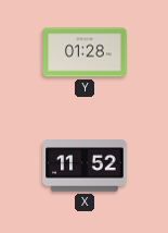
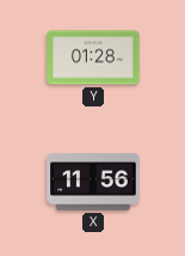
X: 11:52 -> 11:56 (93, 182)
